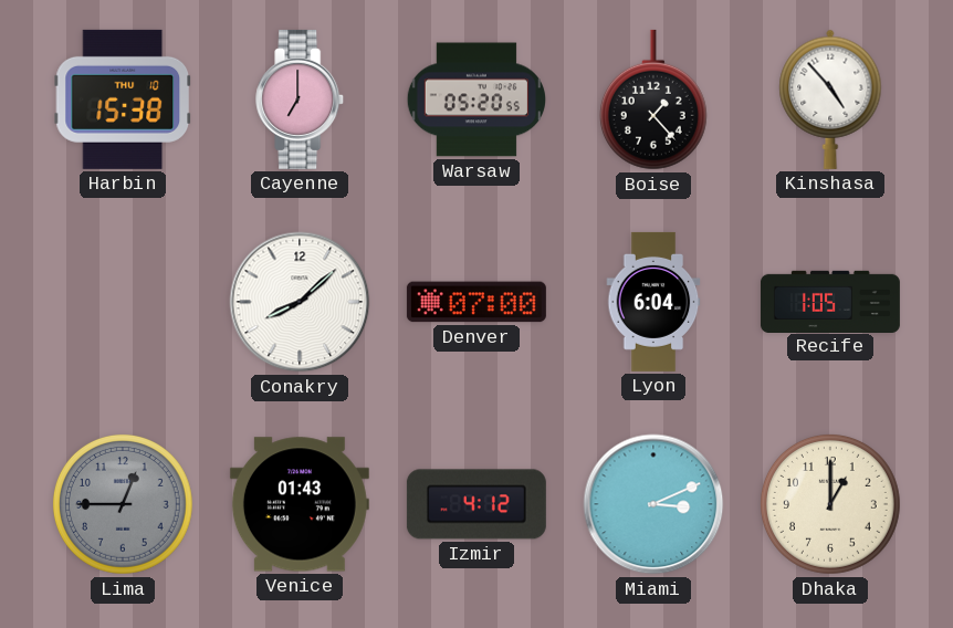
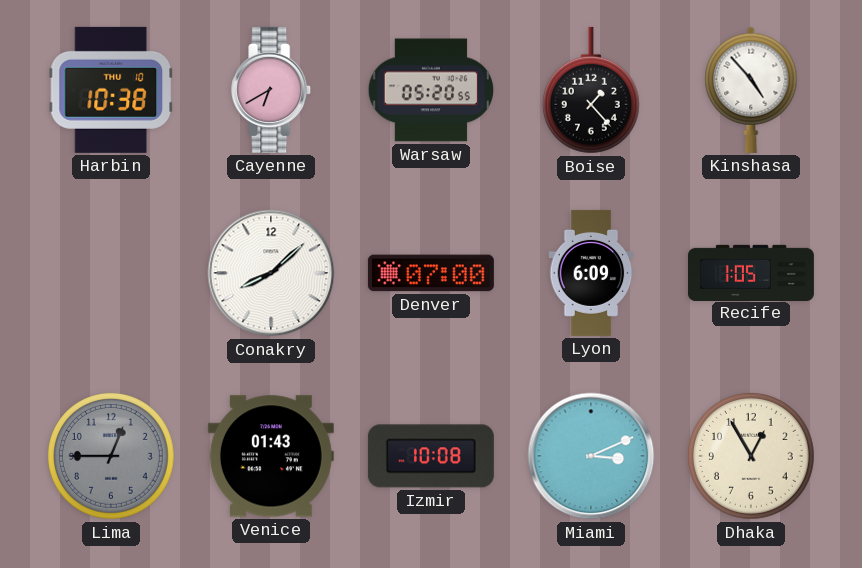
Harbin: 15:38 -> 10:38 (111, 90)
Cayenne: 7:00 -> 6:40 (272, 90)
Lyon: 6:04 -> 6:09 (591, 273)
Izmir: 4:12 -> 10:08 (431, 456)
Dhaka: 1:00 -> 12:55 (752, 457)
